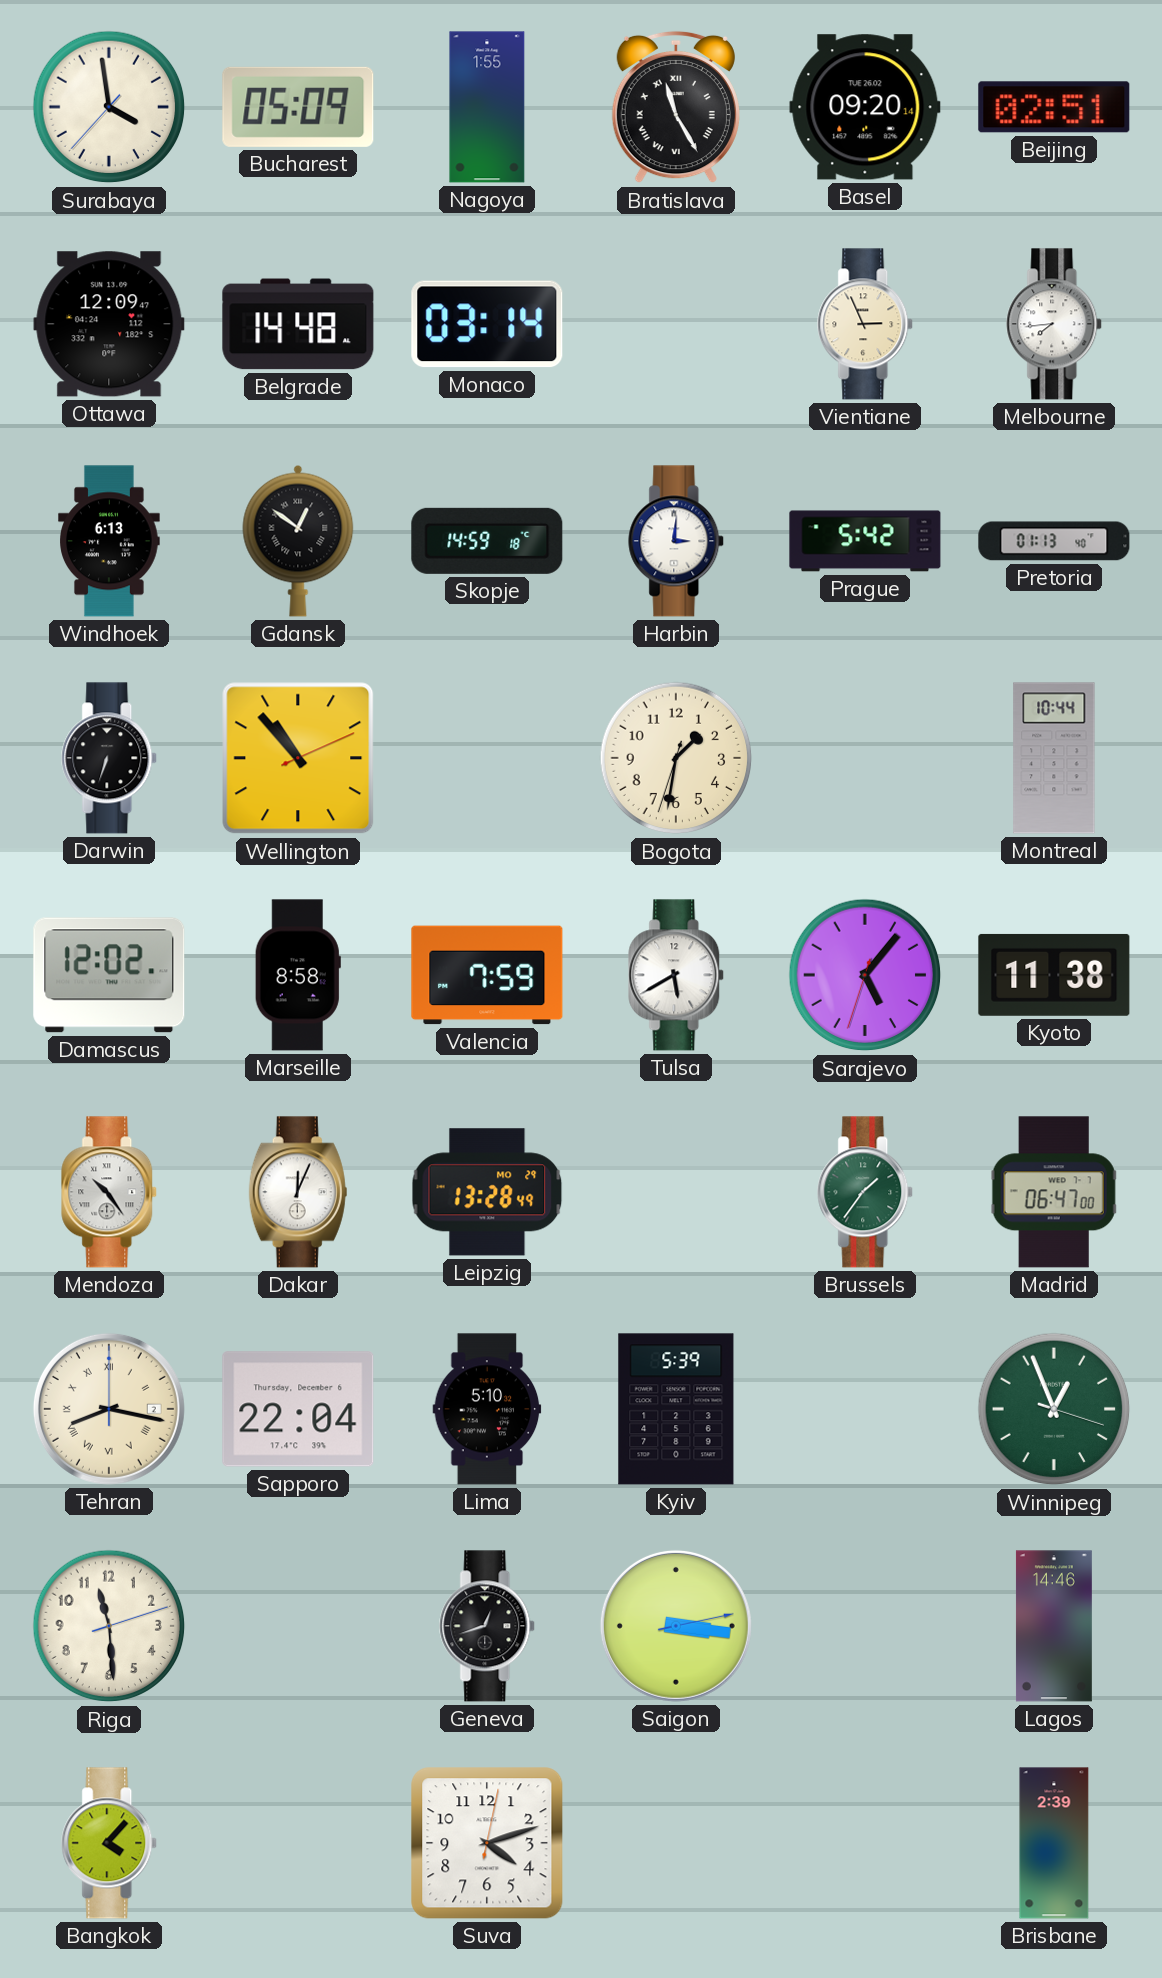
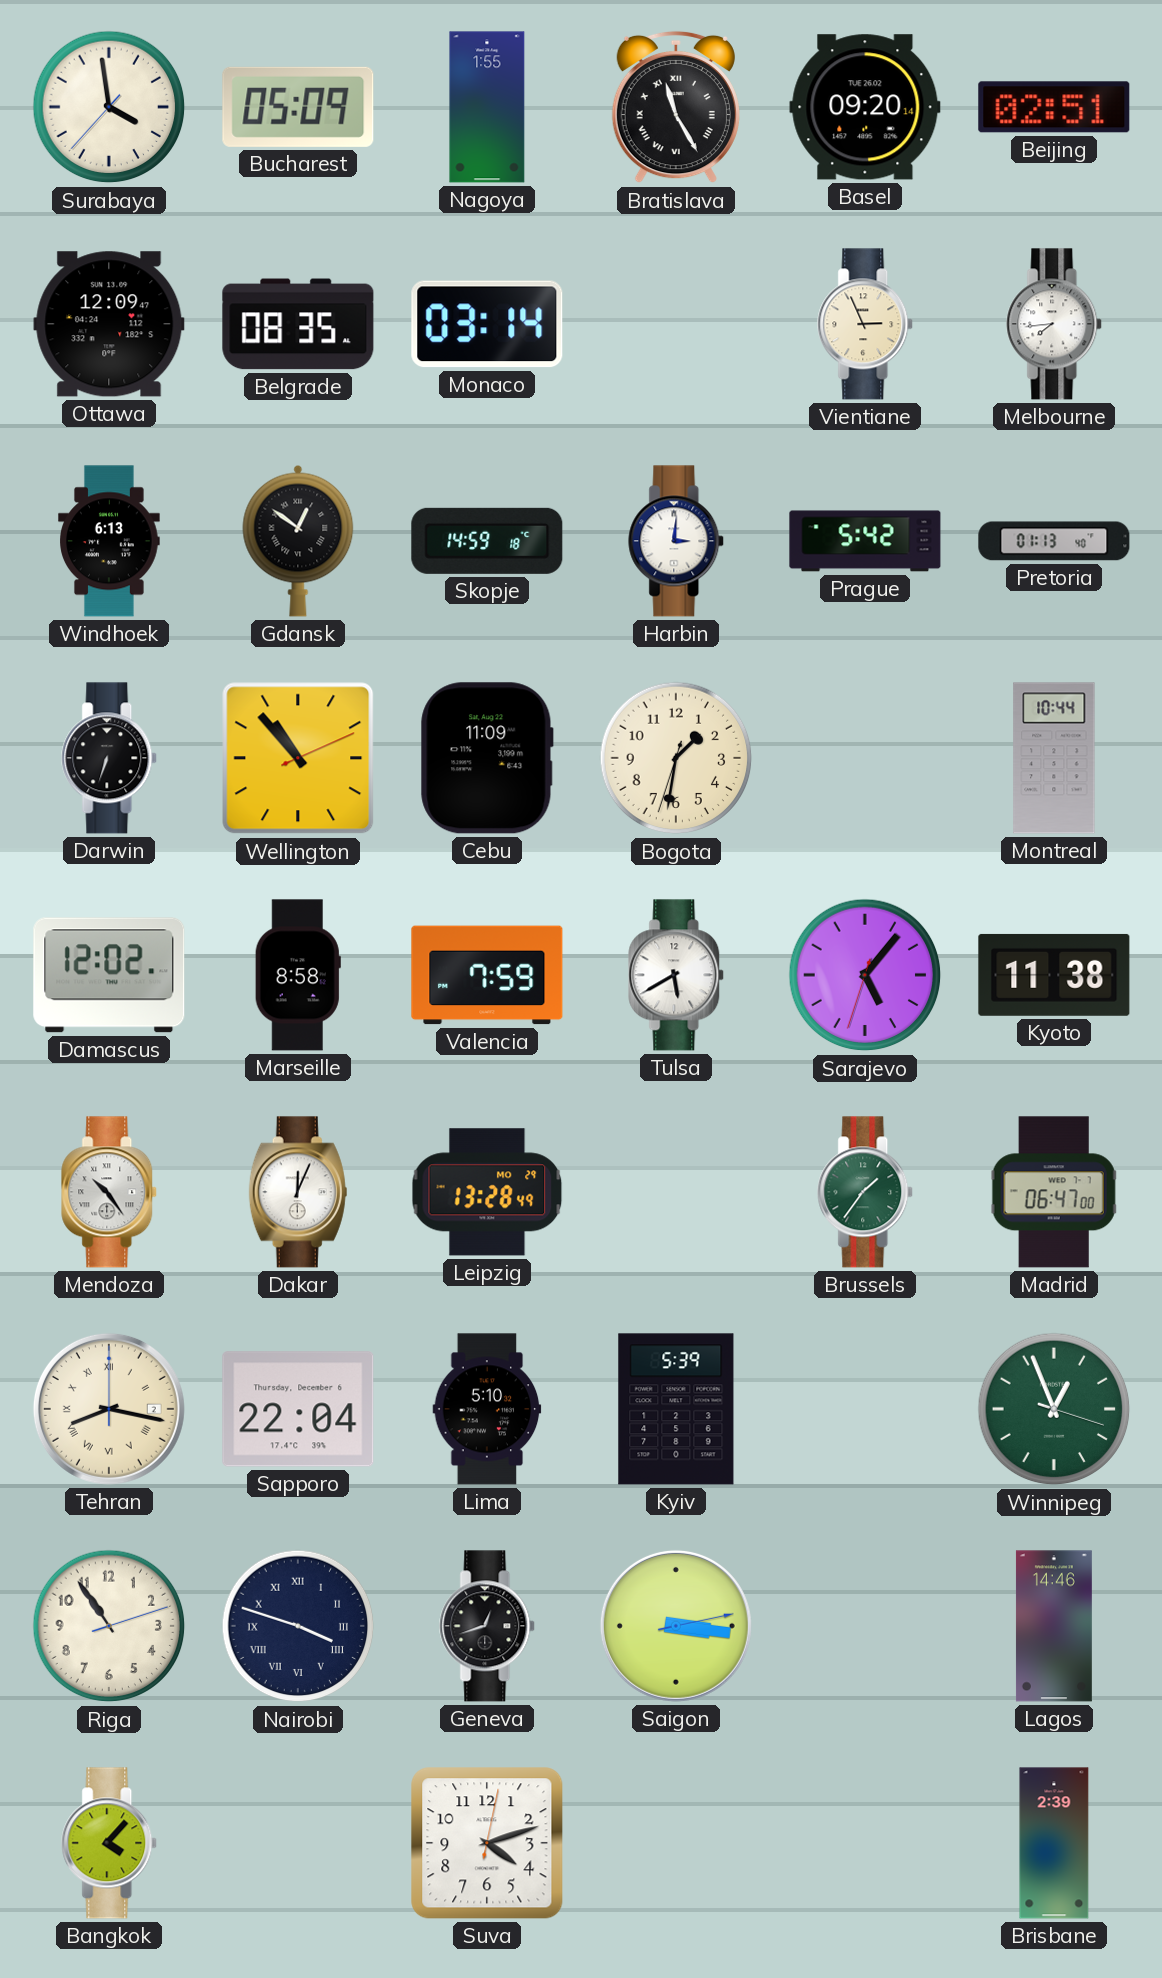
Belgrade: 14:48 -> 08:35 (298, 324)
Cebu: none -> 11:09 (487, 758)
Riga: 11:29 -> 10:54 (109, 1626)
Nairobi: none -> 3:48 (298, 1626)
